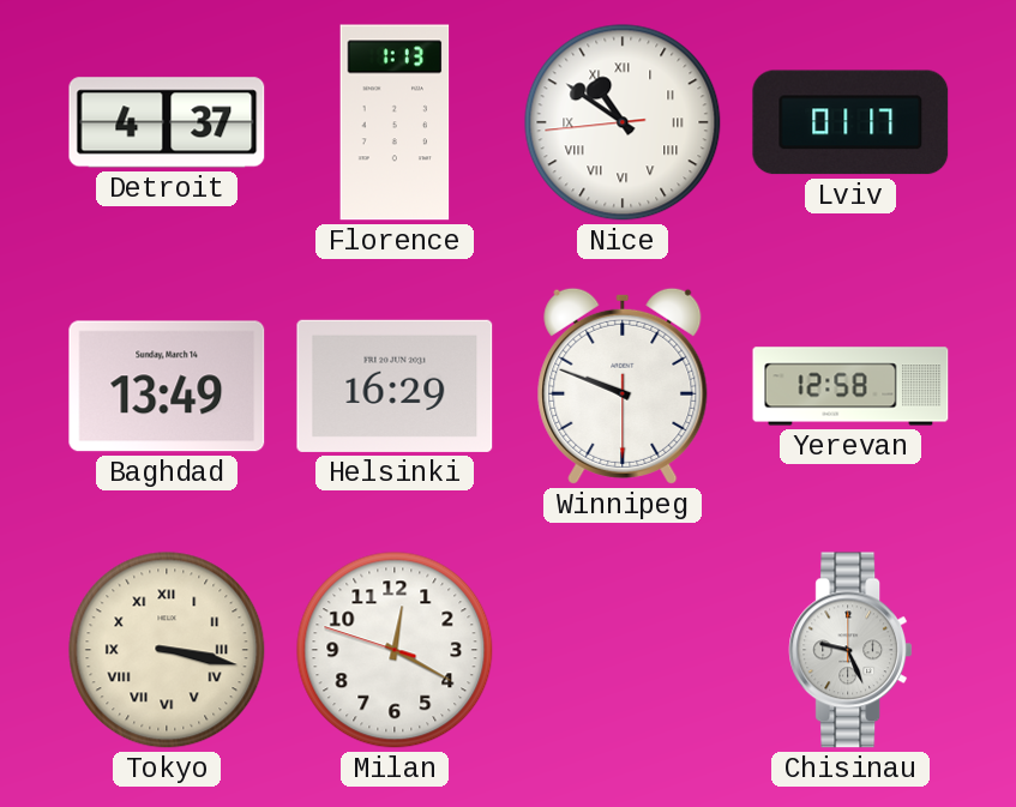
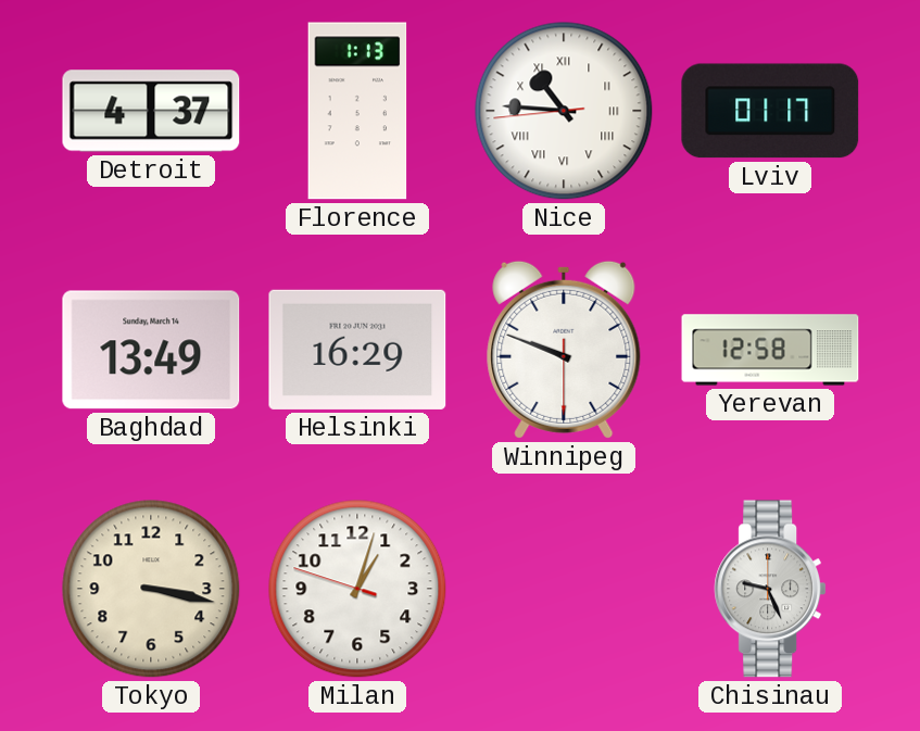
Nice: 10:50 -> 10:45 (564, 111)
Tokyo numerals: Roman -> Arabic (151, 589)
Milan: 12:19 -> 1:02 (357, 589)
